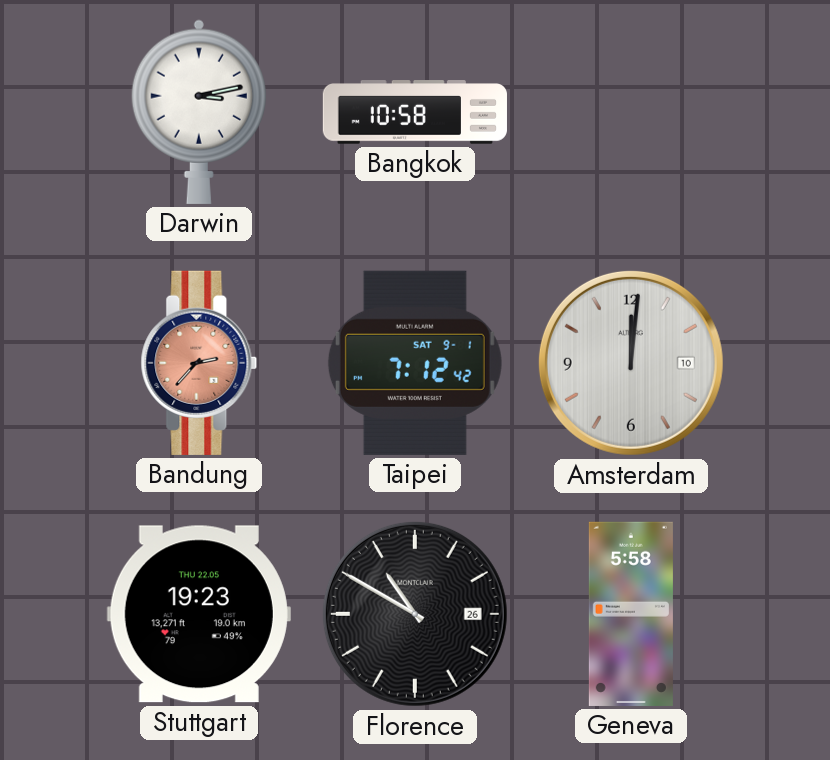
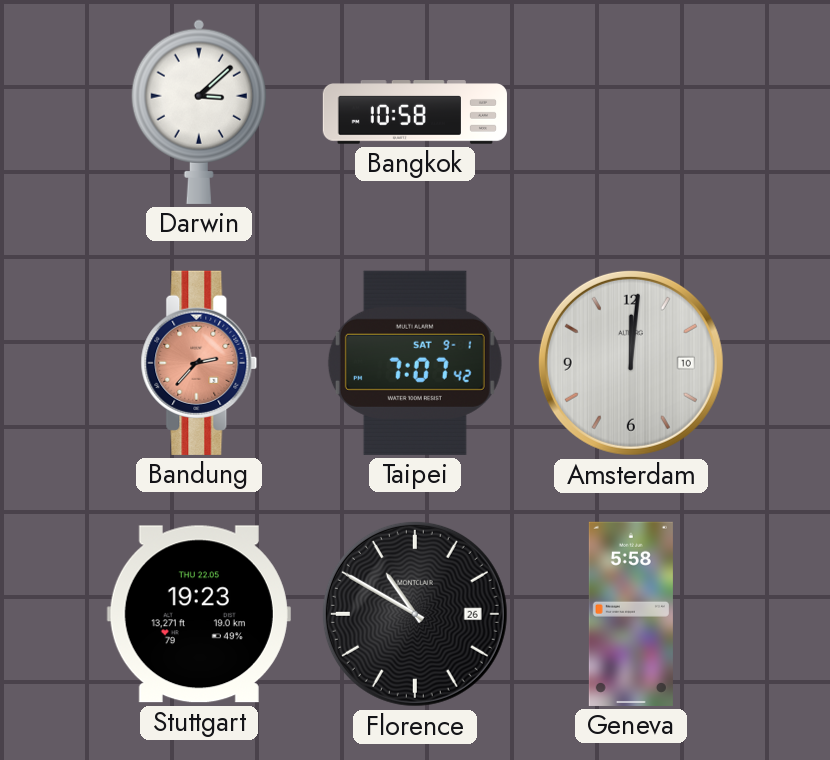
Darwin: 3:13 -> 3:08 (199, 112)
Taipei: 7:12 -> 7:07 (415, 363)
